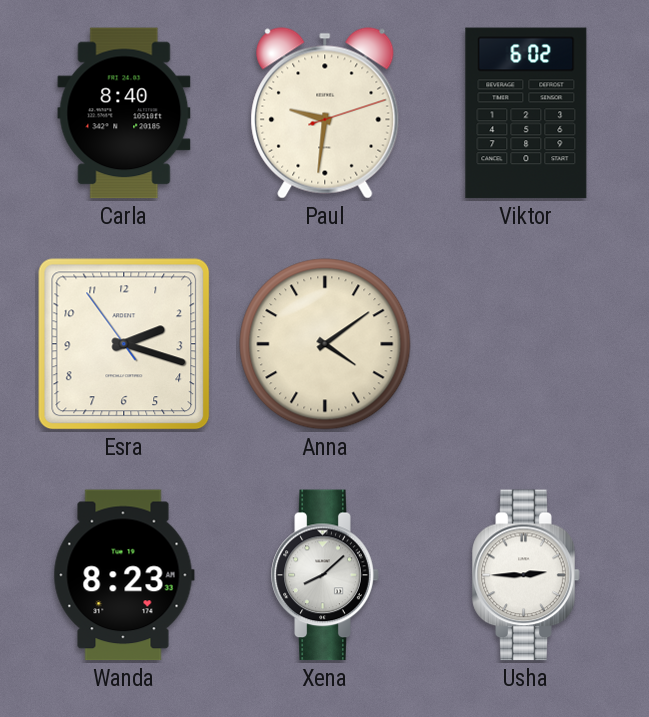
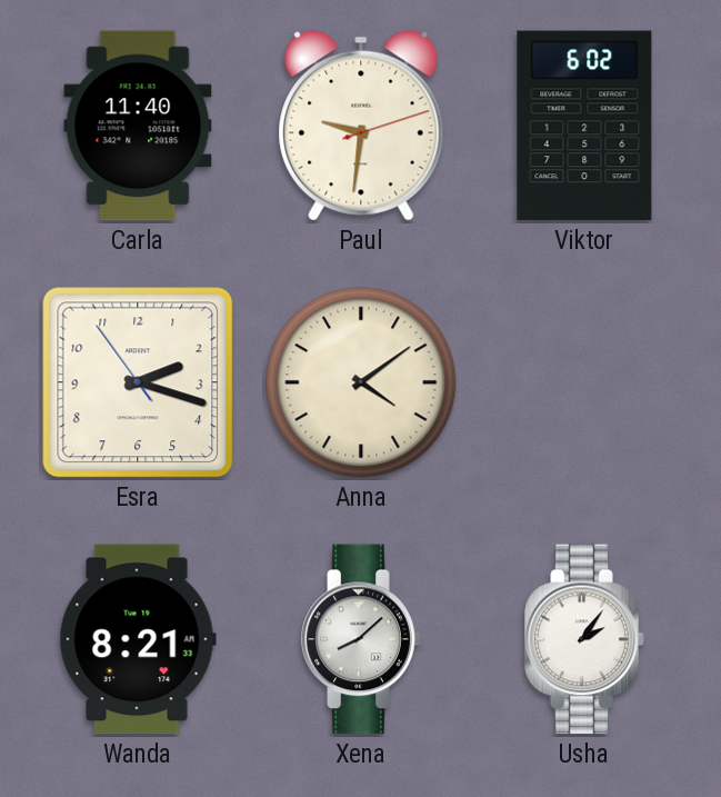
Carla: 8:40 -> 11:40 (138, 126)
Wanda: 8:23 -> 8:21 (138, 639)
Usha: 2:45 -> 2:06 (584, 639)
